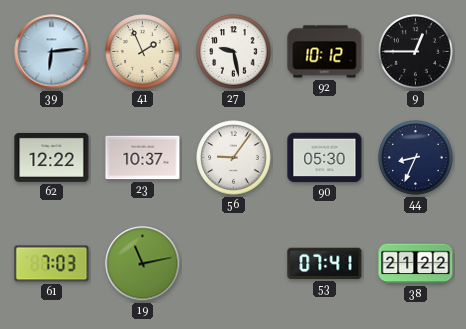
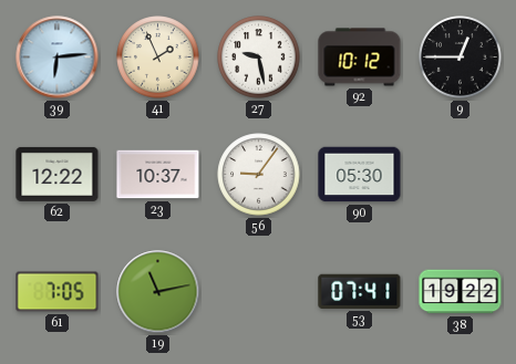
44: 8:34 -> none (416, 158)
61: 7:03 -> 7:05 (58, 292)
38: 21:22 -> 19:22 (461, 292)
